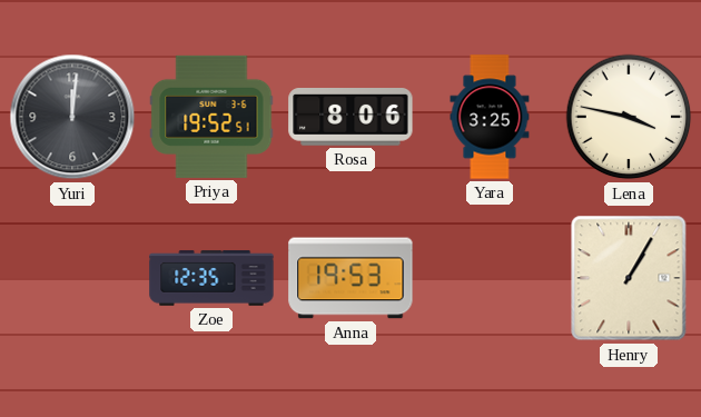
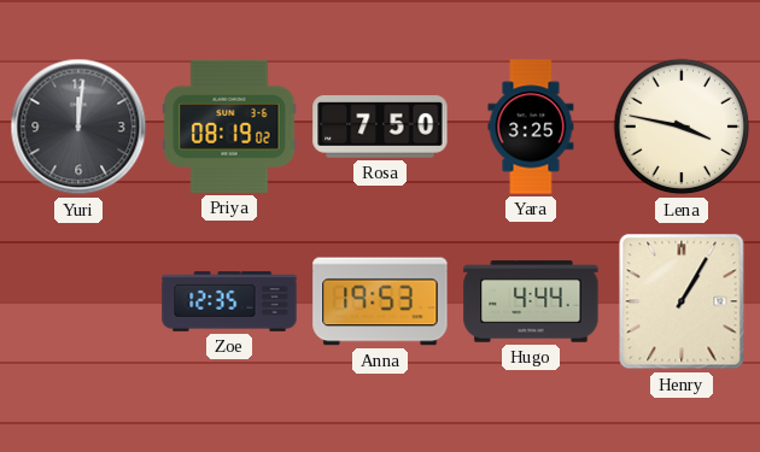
Priya: 19:52 -> 08:19 (229, 127)
Rosa: 8:06 -> 7:50 (380, 128)
Hugo: none -> 4:44 (531, 301)
